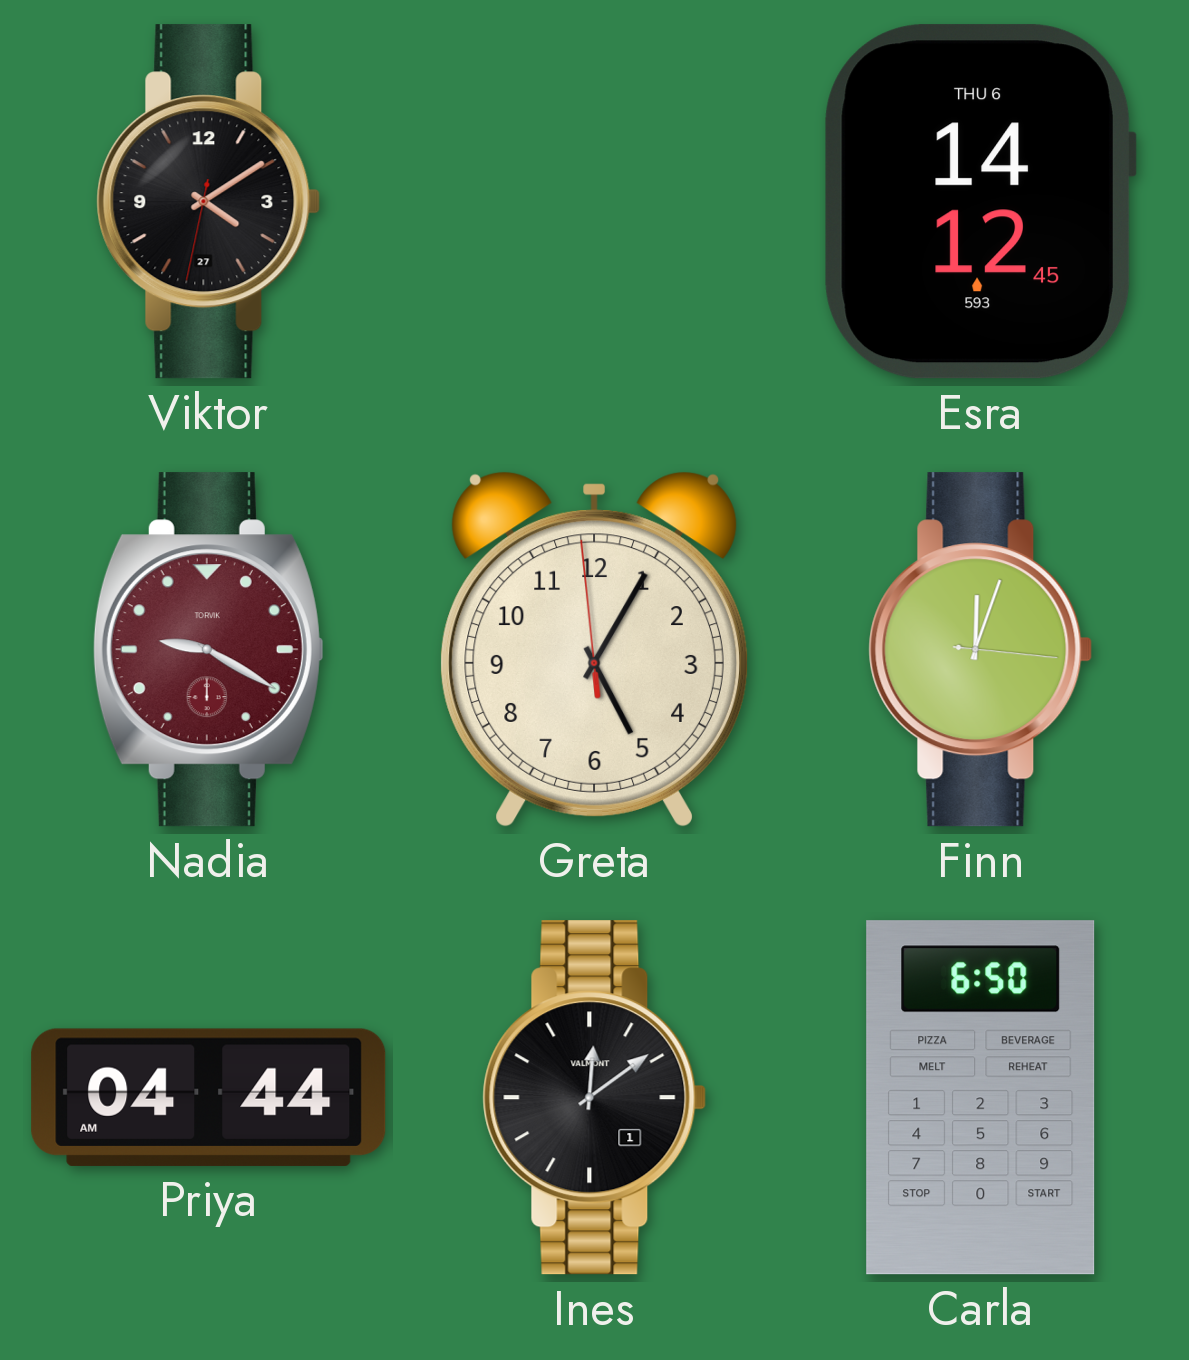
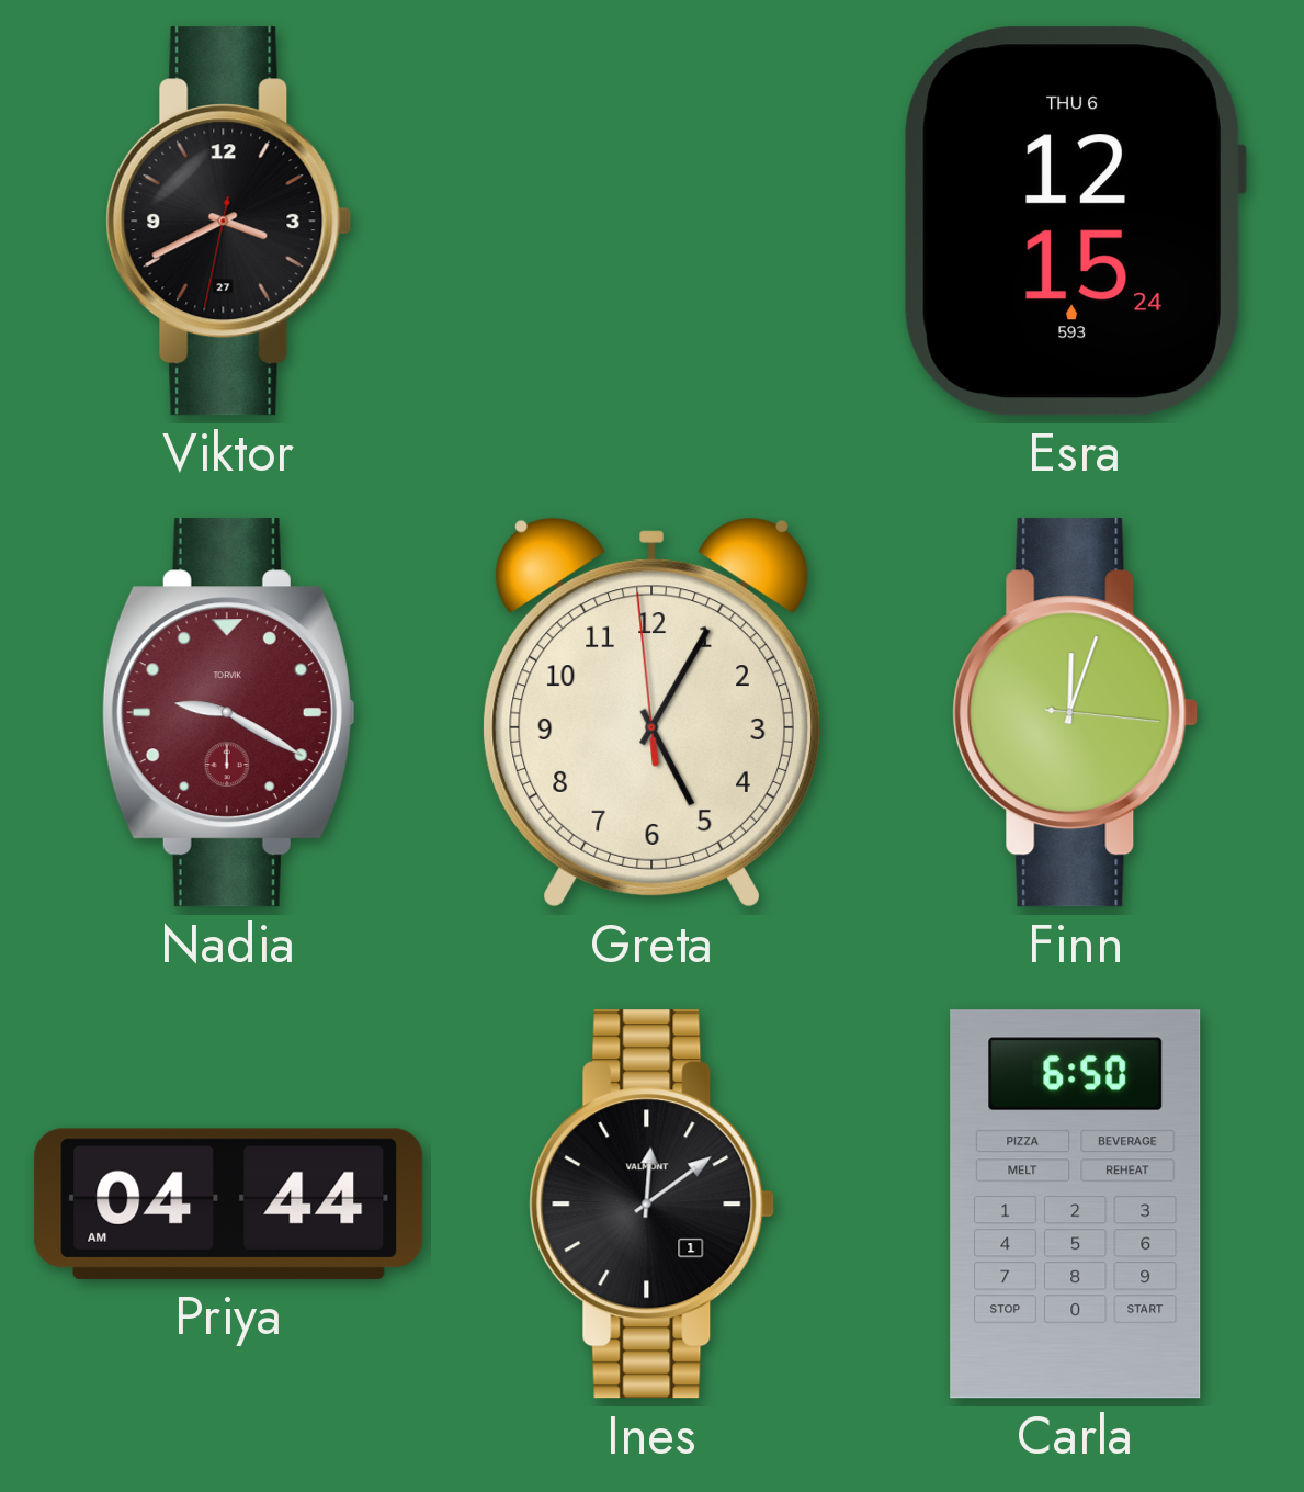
Viktor: 4:09 -> 3:40 (229, 222)
Esra: 14:12 -> 12:15 (1075, 222)
